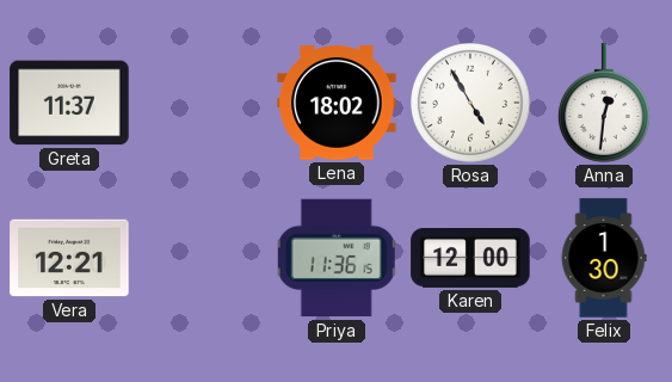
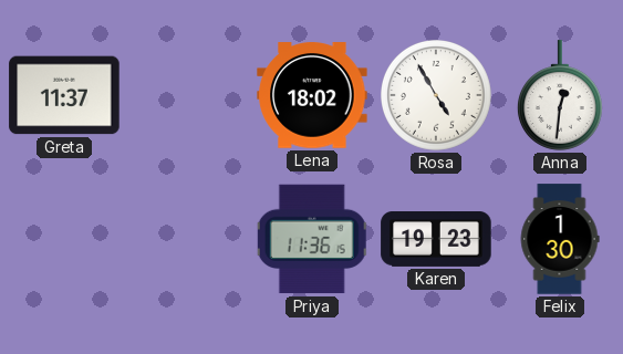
Vera: 12:21 -> none (69, 258)
Karen: 12:00 -> 19:23 (436, 240)
